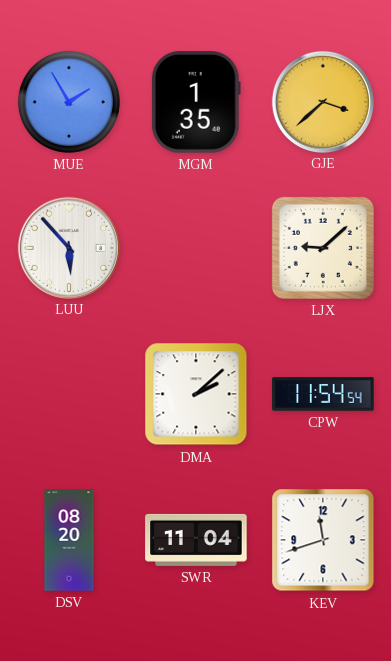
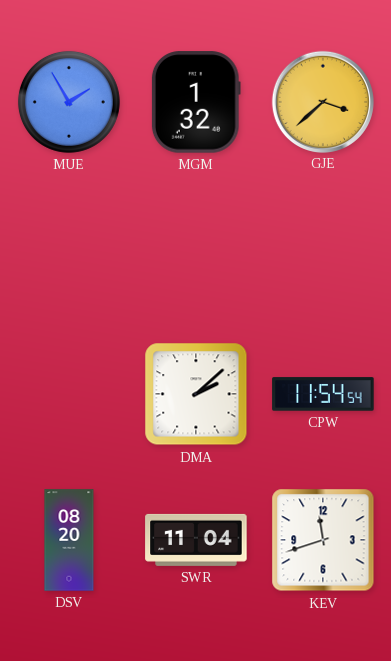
MGM: 1:35 -> 1:32 (196, 102)
LUU: 5:53 -> none (68, 247)
LJX: 9:08 -> none (323, 248)
